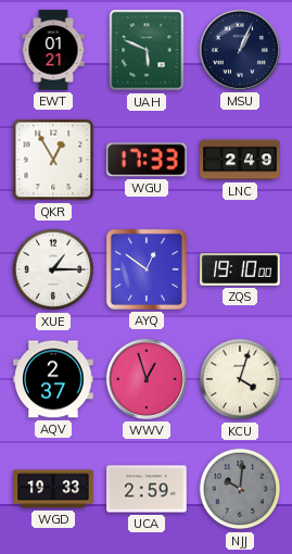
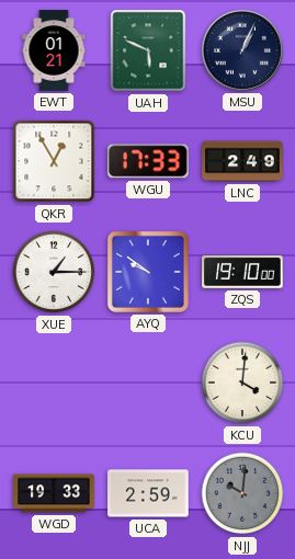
AYQ: 12:51 -> 9:51 (148, 272)
AQV: 2:37 -> none (53, 379)
WWV: 12:57 -> none (147, 379)
KCU: 4:03 -> 4:01 (242, 383)
